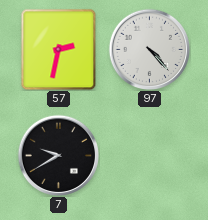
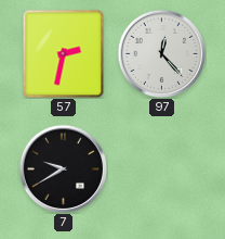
97: 4:23 -> 12:23 (161, 53)
